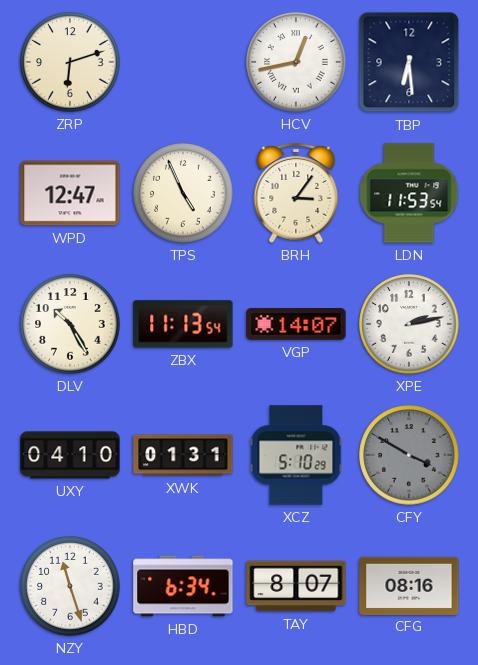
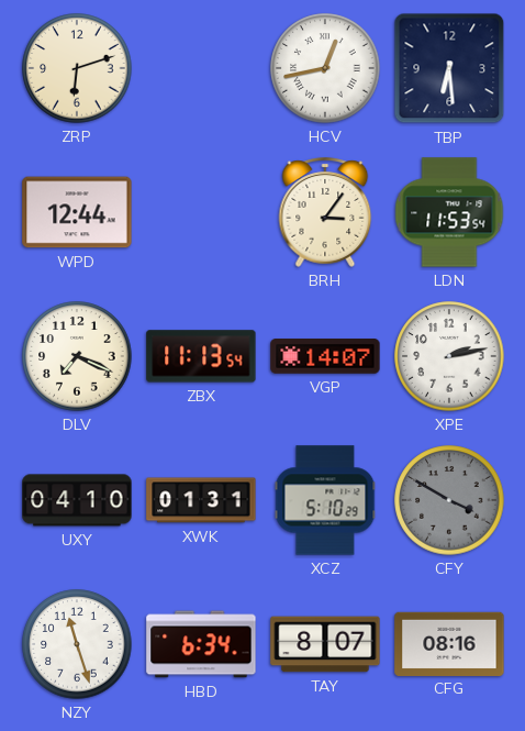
WPD: 12:47 -> 12:44 (77, 212)
TPS: 4:56 -> none (183, 193)
DLV: 10:25 -> 7:19 (77, 356)
